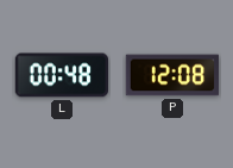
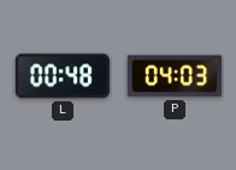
P: 12:08 -> 04:03 (175, 76)
